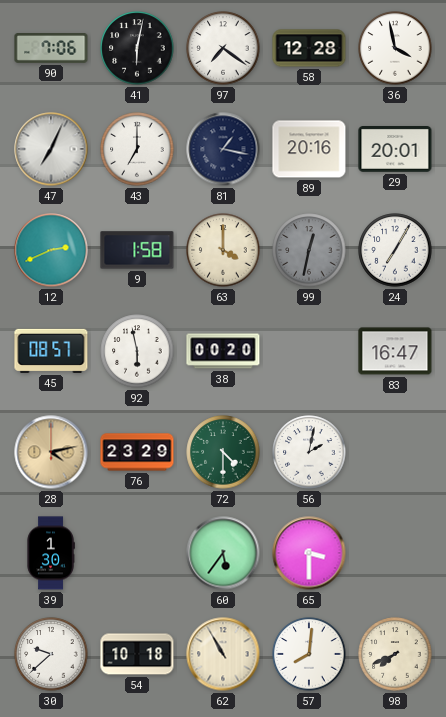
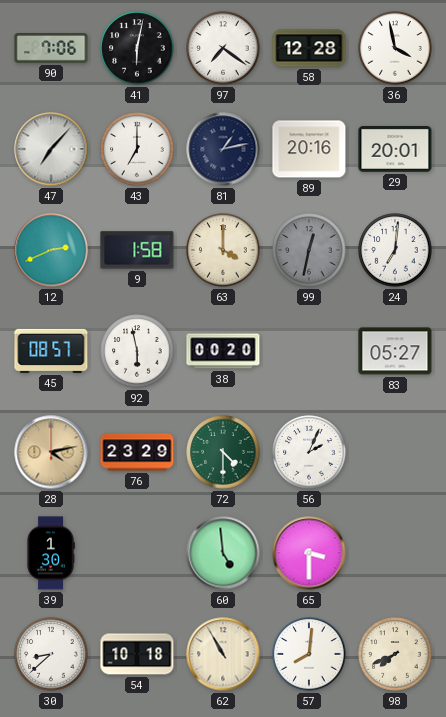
47: 7:04 -> 7:07 (51, 149)
81: 1:17 -> 1:13 (223, 149)
24: 7:05 -> 7:01 (395, 250)
83: 16:47 -> 05:27 (395, 351)
56: 2:02 -> 2:04 (309, 452)
60: 5:36 -> 4:59 (223, 553)
30: 9:38 -> 8:38 (51, 654)
